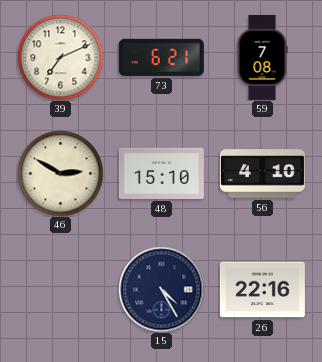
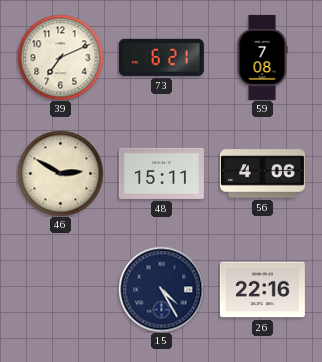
48: 15:10 -> 15:11 (161, 173)
56: 4:10 -> 4:06 (262, 174)
